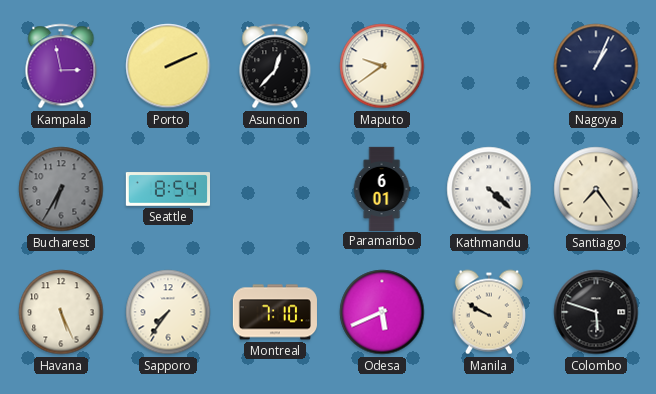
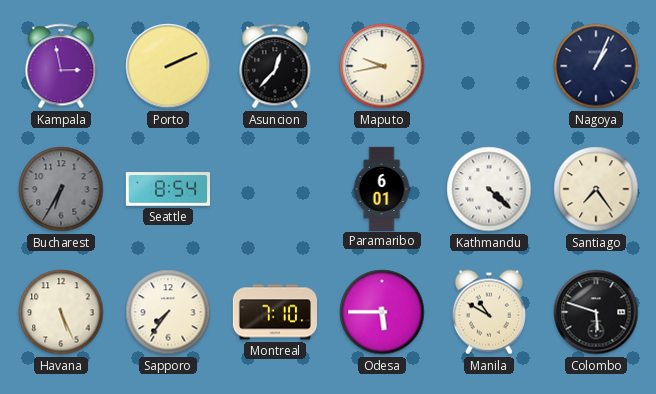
Maputo: 9:39 -> 9:43 (382, 66)
Odesa: 5:41 -> 5:45 (382, 312)
Manila: 9:50 -> 10:50 (489, 312)
